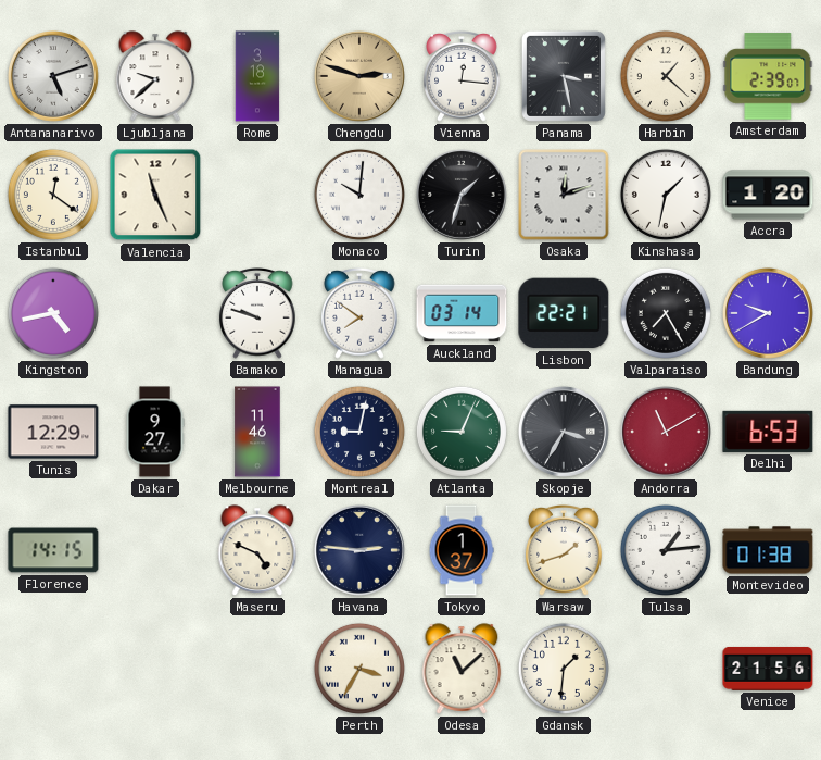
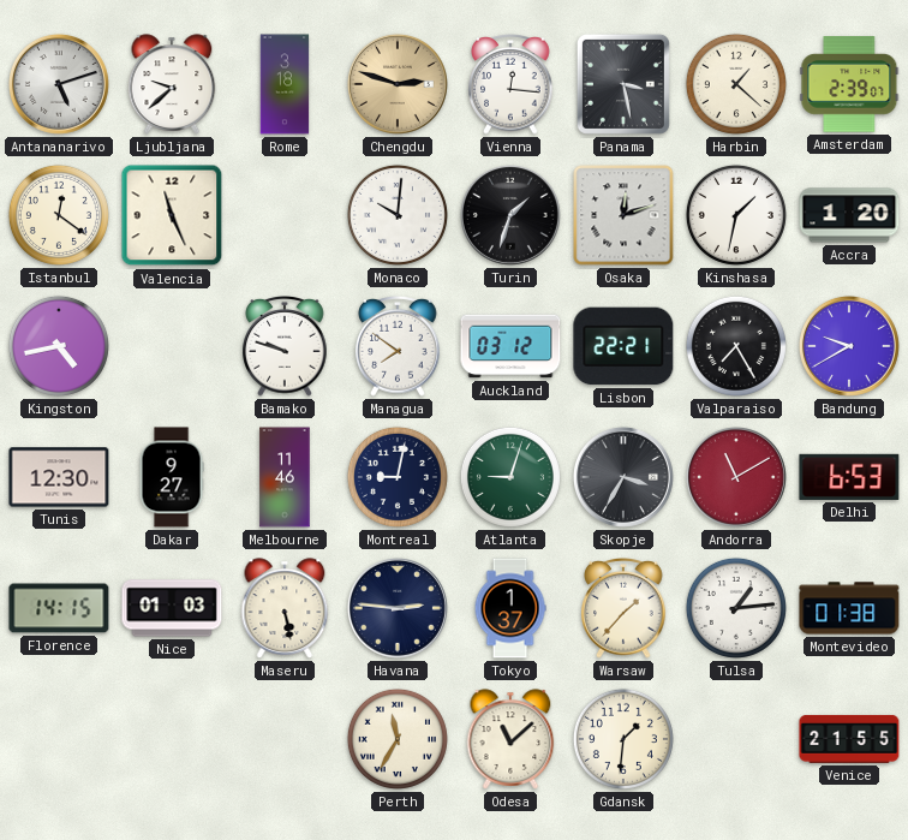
Auckland: 03:14 -> 03:12 (510, 346)
Tunis: 12:29 -> 12:30 (59, 477)
Atlanta: 9:04 -> 9:03 (510, 477)
Nice: none -> 01:03 (172, 608)
Maseru: 4:49 -> 5:28 (285, 608)
Warsaw: 1:42 -> 1:37 (623, 609)
Perth: 3:35 -> 11:35 (398, 739)
Venice: 21:56 -> 21:55 (849, 739)
